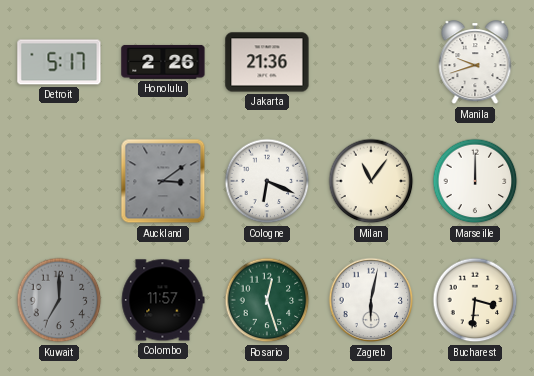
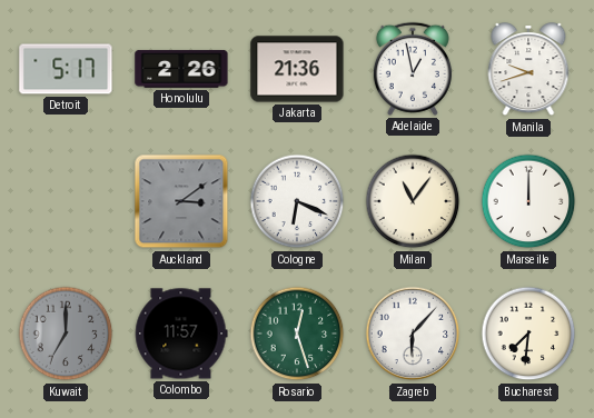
Adelaide: none -> 12:58 (413, 69)
Zagreb: 6:02 -> 6:07 (413, 334)
Bucharest: 3:31 -> 7:31 (528, 334)
